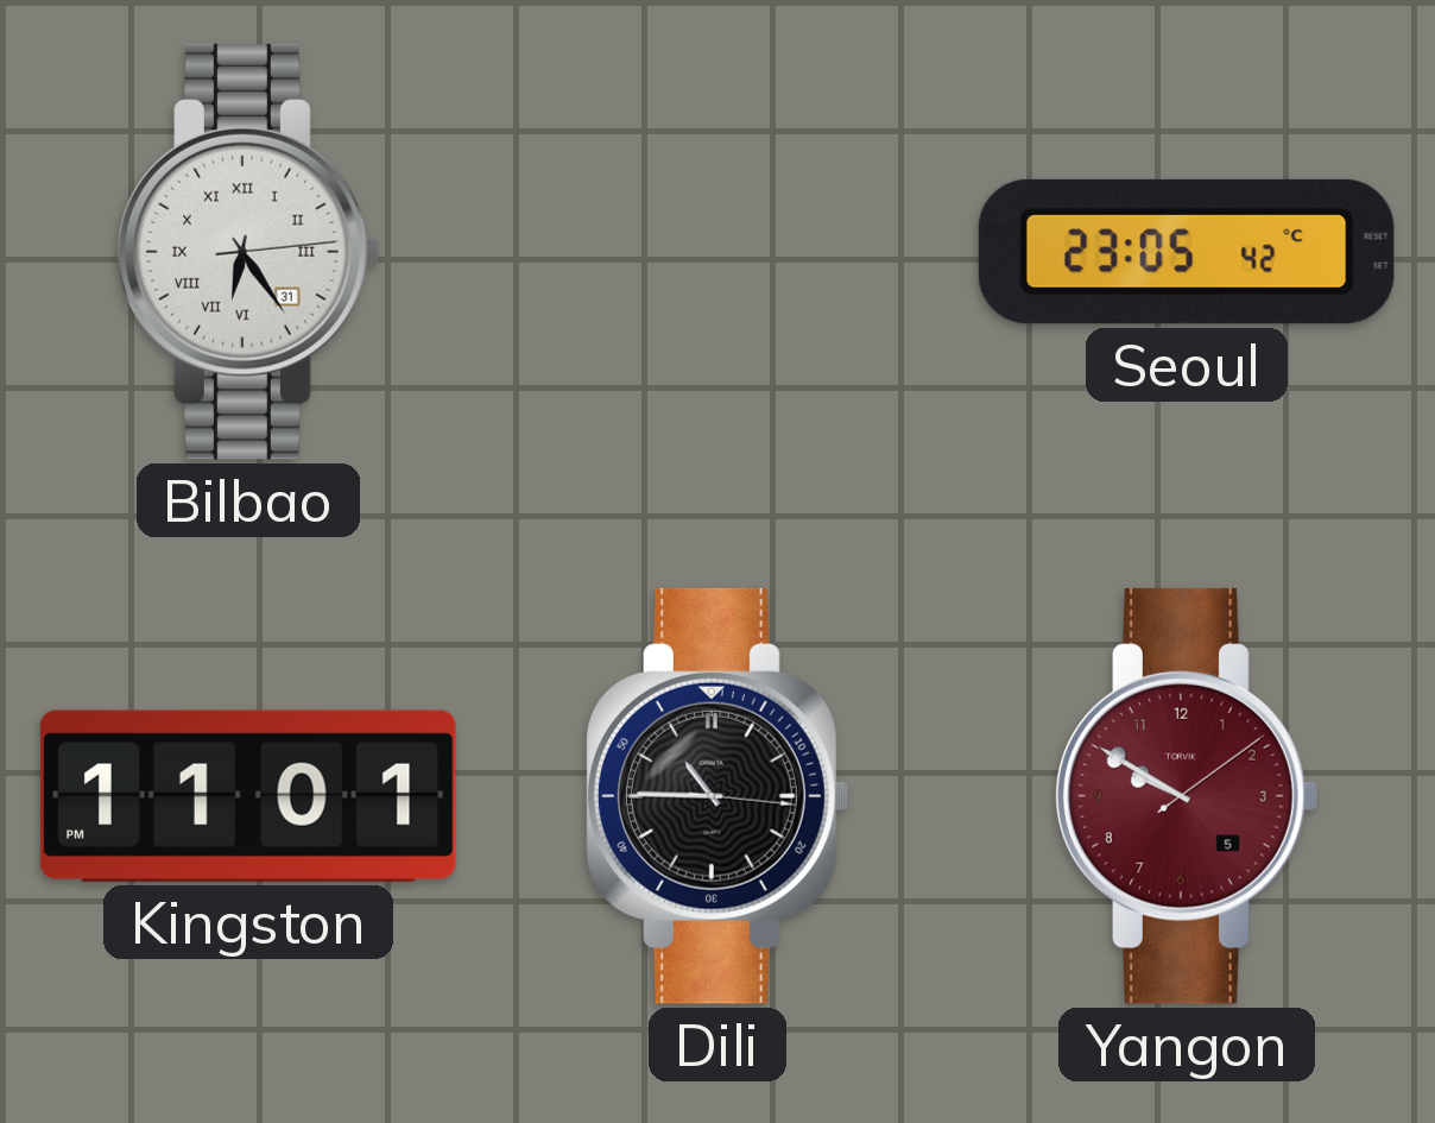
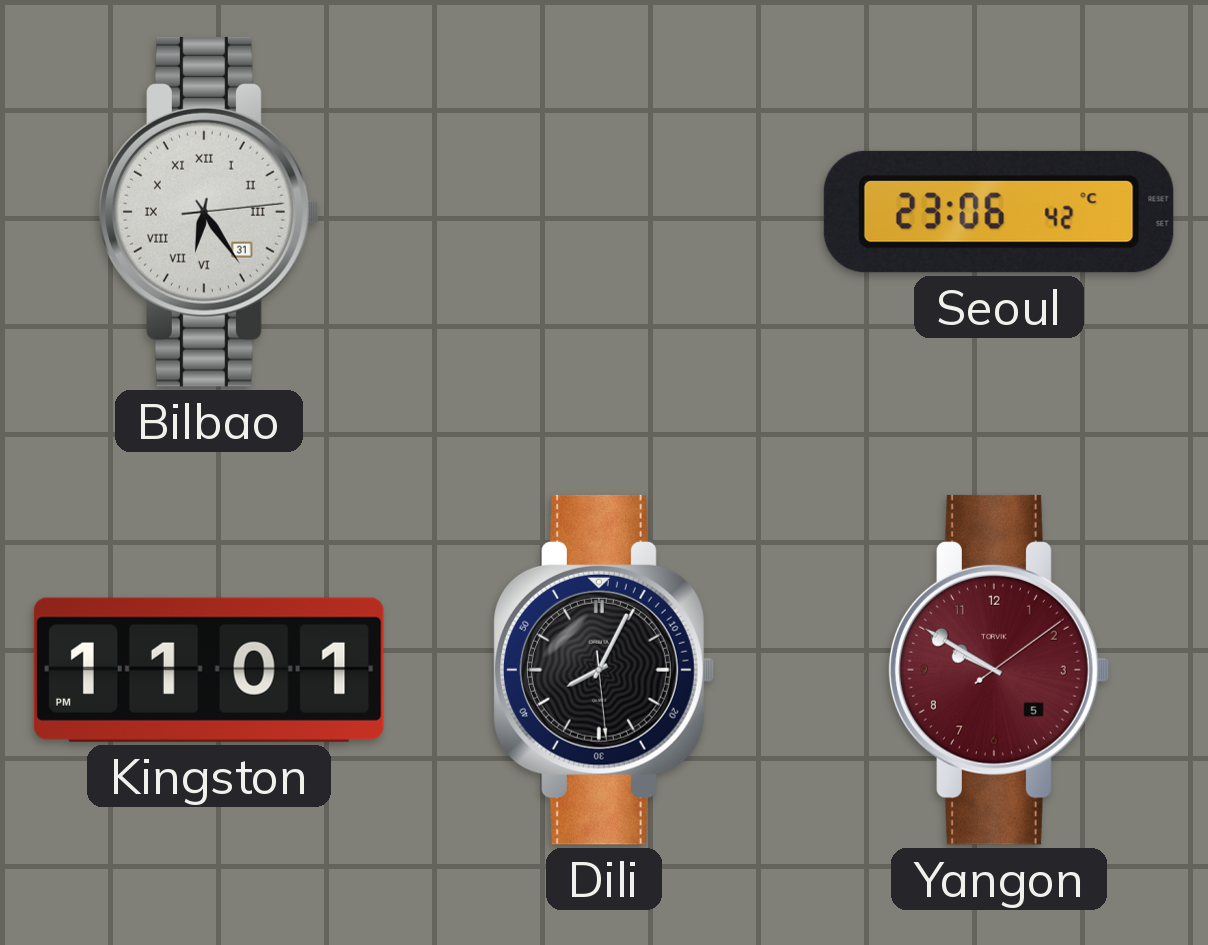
Seoul: 23:05 -> 23:06 (999, 212)
Dili: 10:45 -> 8:04 (604, 670)
